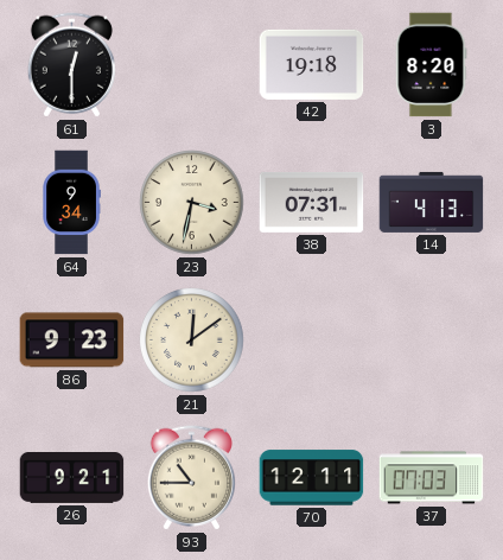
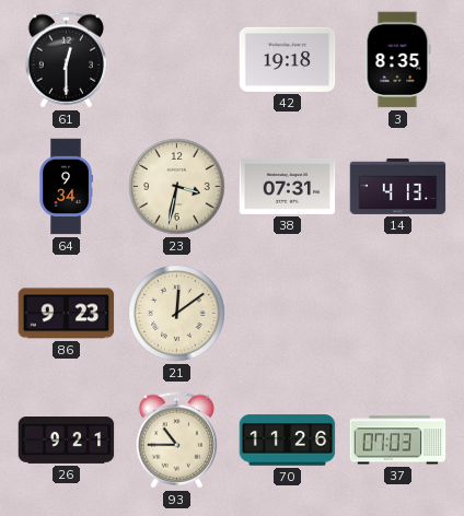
3: 8:20 -> 8:35 (397, 60)
70: 12:11 -> 11:26 (288, 441)
